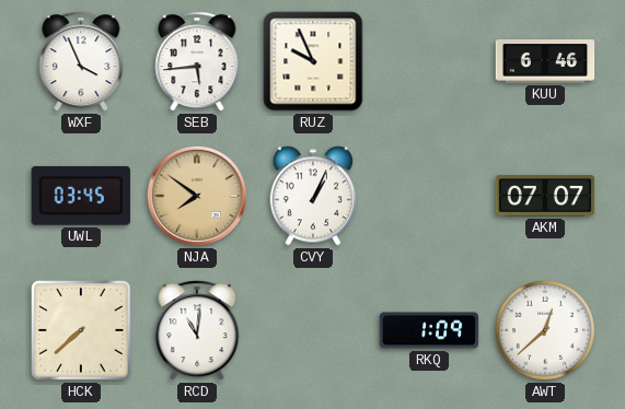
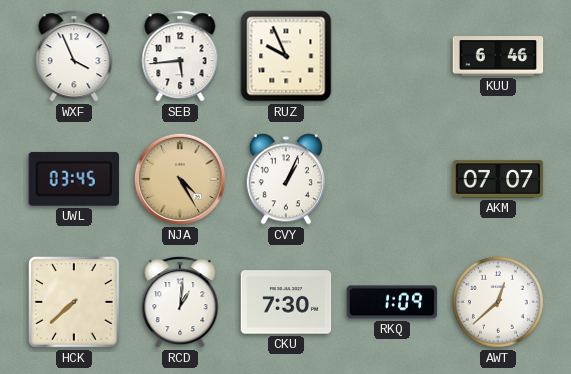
NJA: 7:51 -> 4:25 (180, 179)
RCD: 11:01 -> 1:01 (180, 302)
CKU: none -> 7:30 (286, 302)
